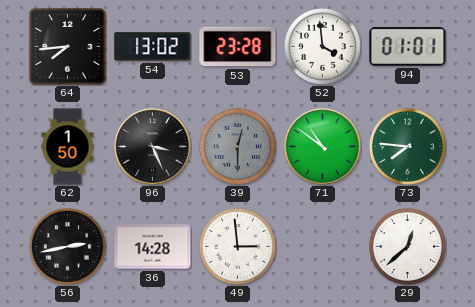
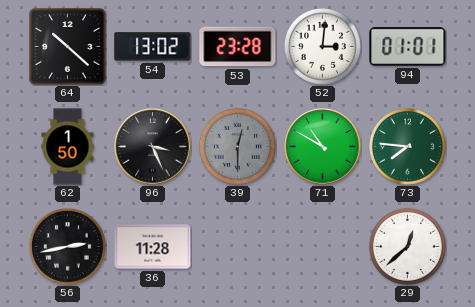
64: 7:44 -> 10:22 (68, 47)
52: 3:59 -> 3:01 (322, 46)
71: 10:51 -> 10:50 (323, 147)
36: 14:28 -> 11:28 (153, 247)
49: 2:59 -> none (237, 246)
